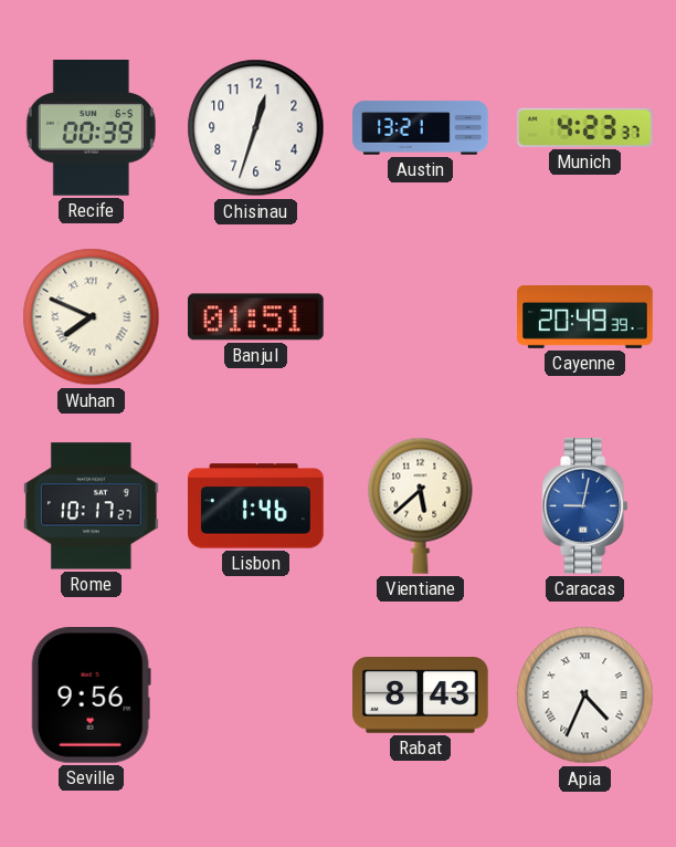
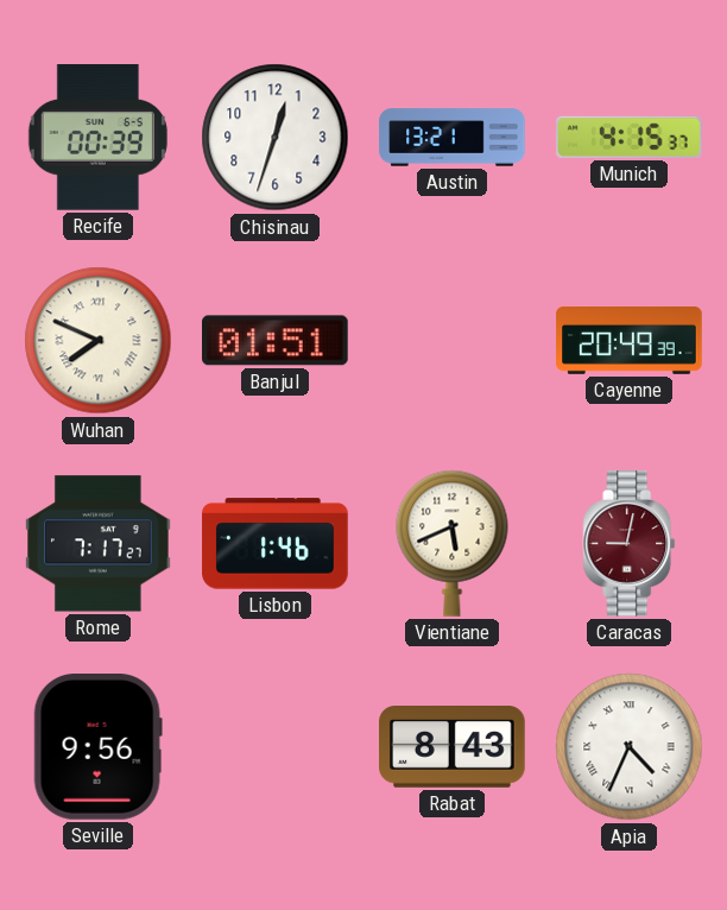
Munich: 4:23 -> 4:15 (630, 137)
Rome: 10:17 -> 7:17 (99, 544)
Vientiane: 5:38 -> 5:41 (453, 543)
Caracas dial: blue -> burgundy (630, 544)
